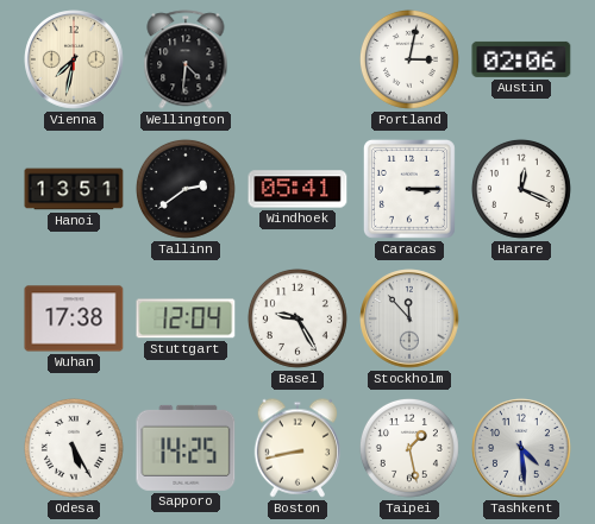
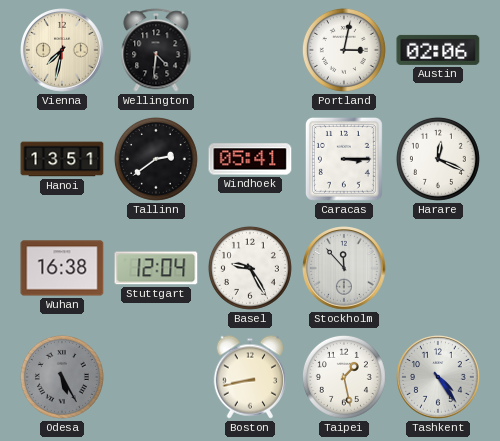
Wuhan: 17:38 -> 16:38 (62, 268)
Odesa dial: white -> grey (62, 377)
Sapporo: 14:25 -> none (186, 448)
Tashkent: 4:29 -> 4:24 (438, 377)
